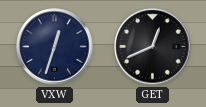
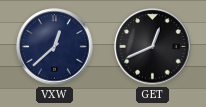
VXW: 12:33 -> 12:38 (55, 47)
